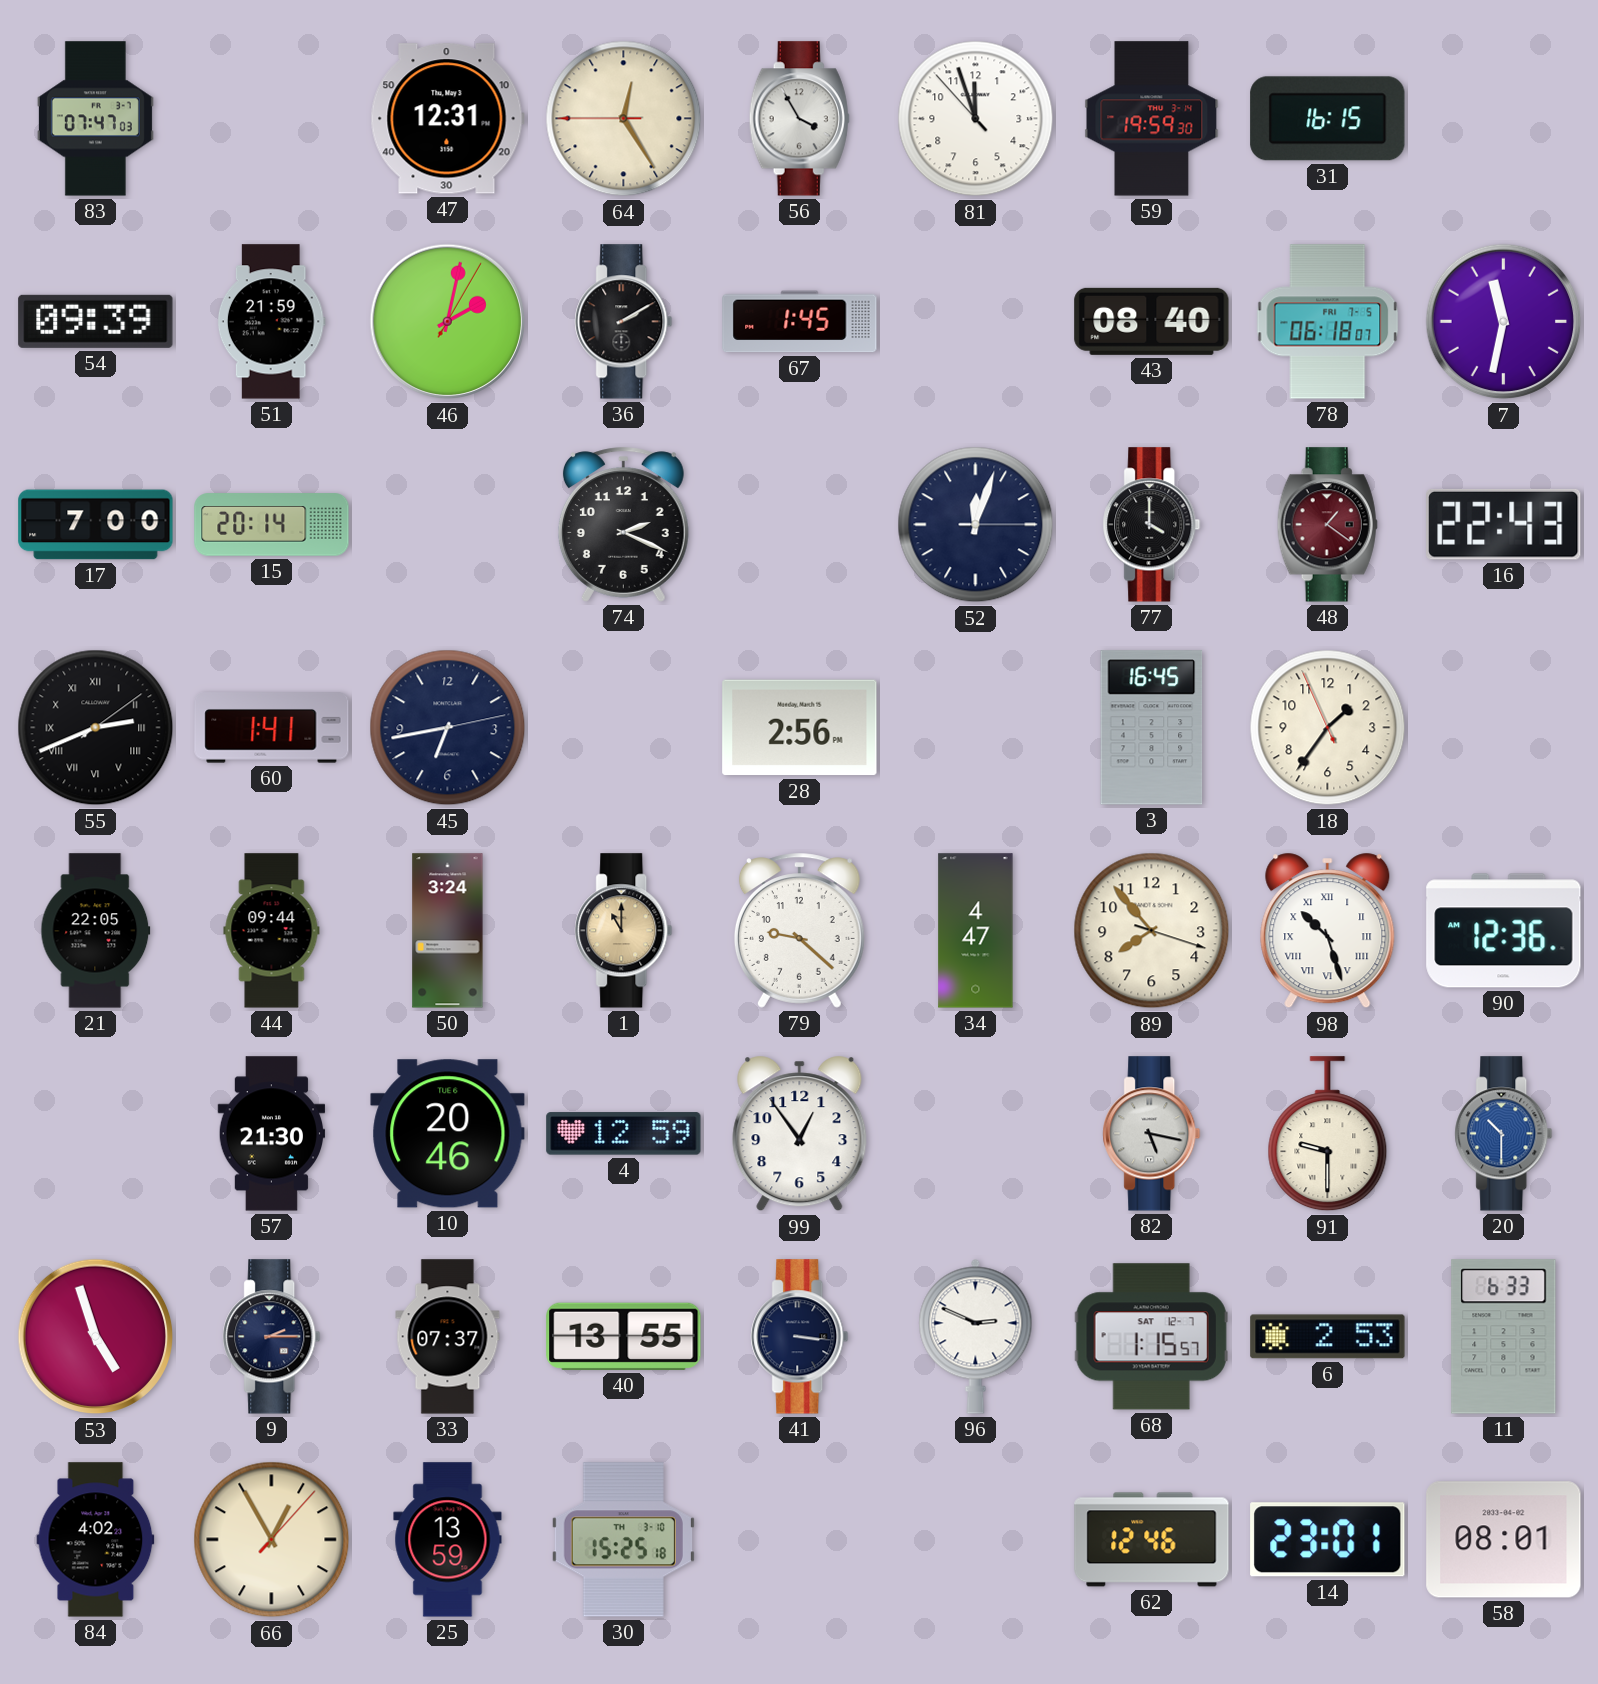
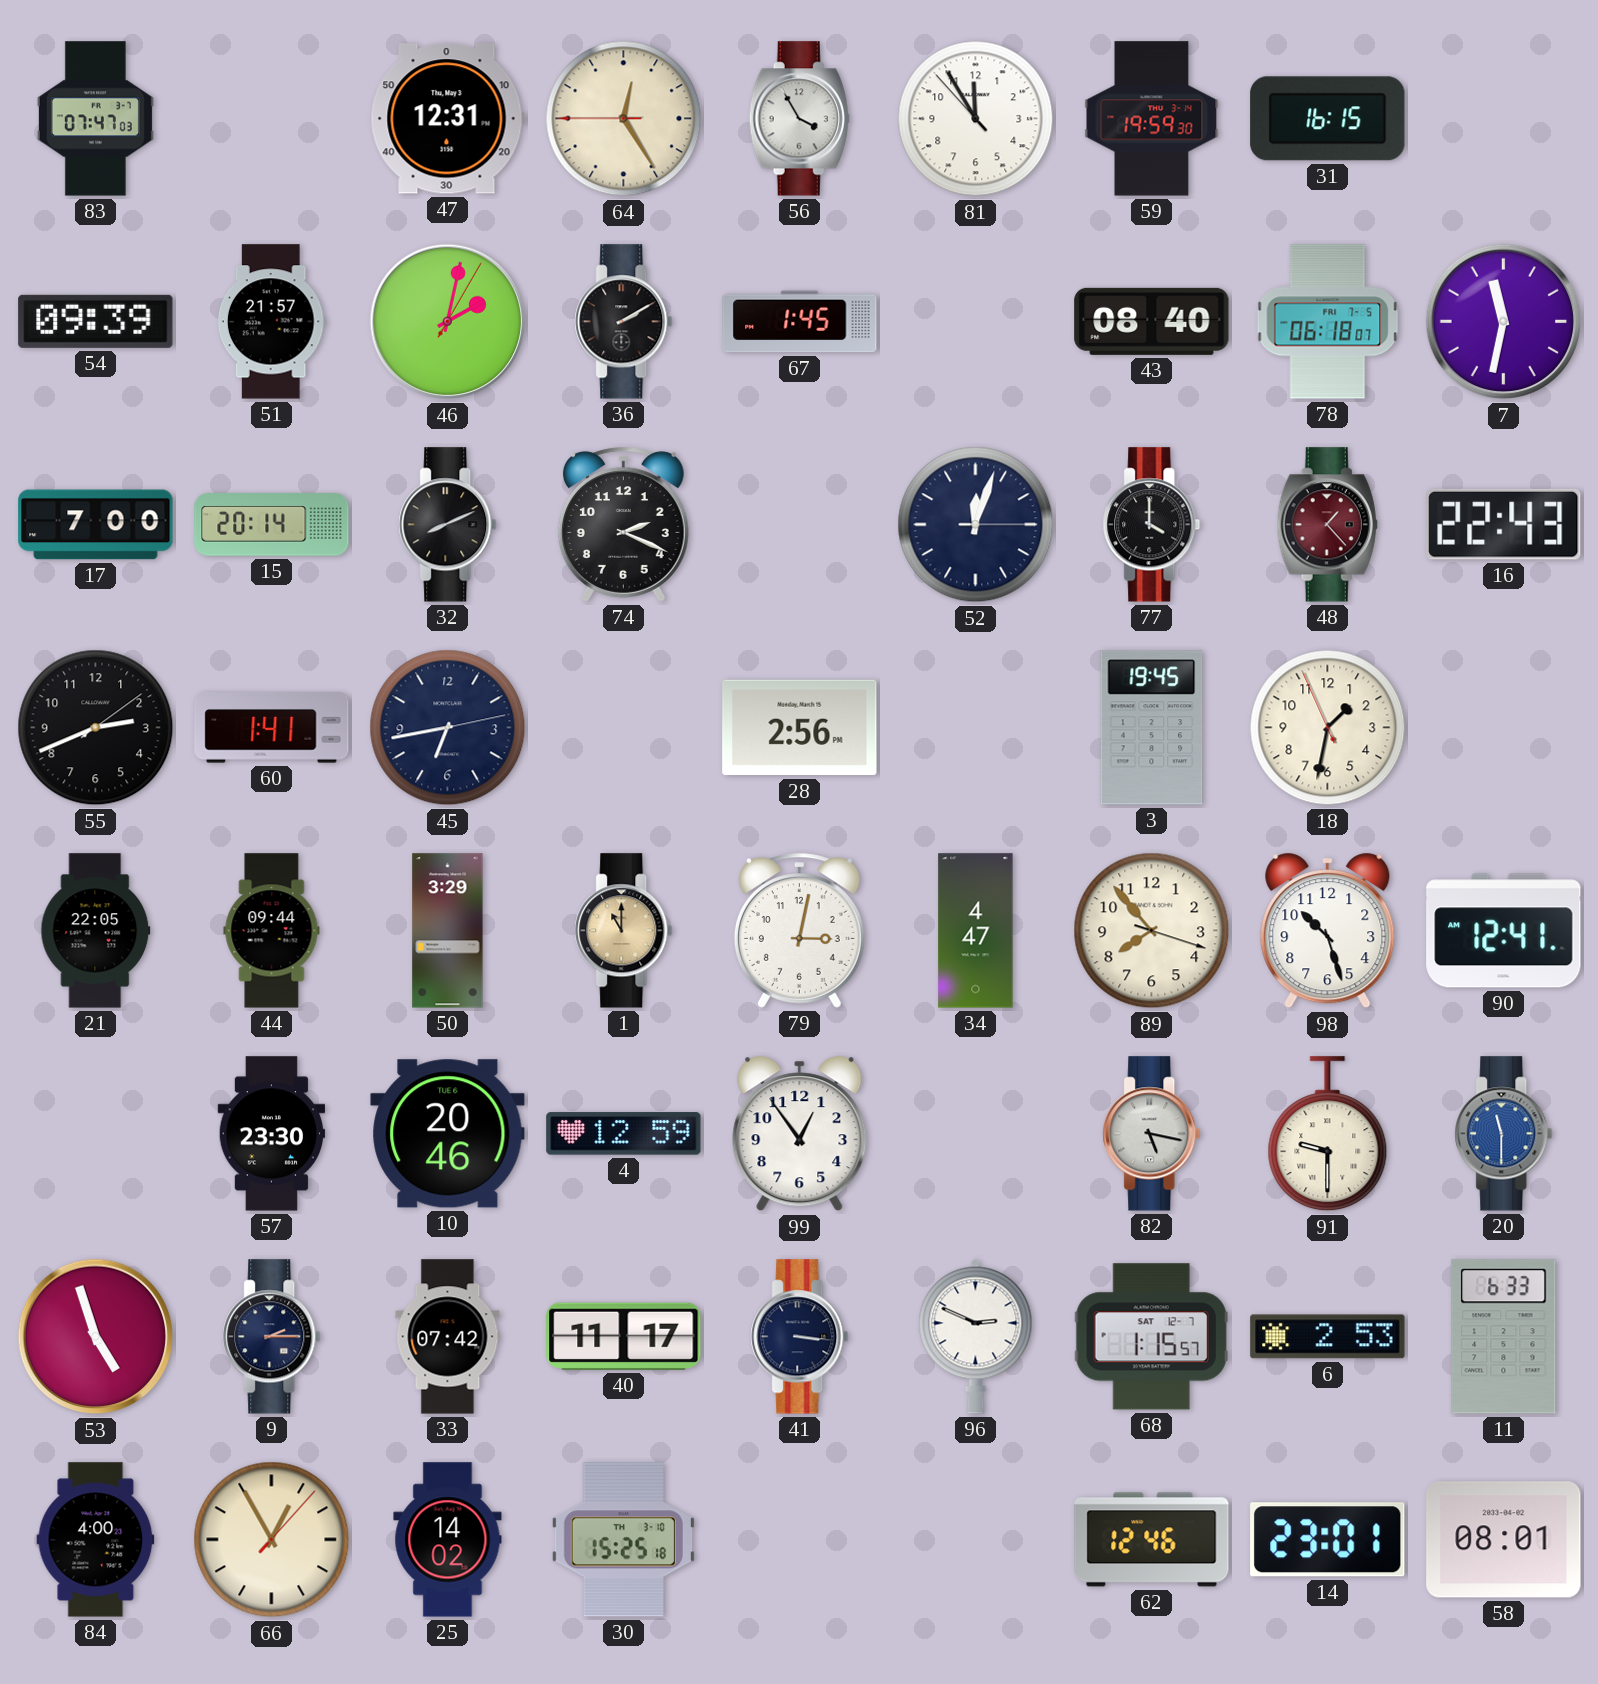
81: 11:56 -> 11:54 (976, 119)
51: 21:59 -> 21:57 (271, 322)
32: none -> 8:11 (448, 525)
48: 1:21 -> 1:23 (1327, 525)
55 numerals: Roman -> Arabic (96, 728)
3: 16:45 -> 19:45 (1152, 728)
18: 1:35 -> 1:31 (1328, 728)
50: 3:24 -> 3:29 (448, 931)
79: 9:22 -> 3:02 (799, 931)
98 numerals: Roman -> Arabic (1328, 931)
90: 12:36 -> 12:41 (1504, 931)
57: 21:30 -> 23:30 (272, 1134)
20: 10:30 -> 11:30 (1504, 1134)
33: 07:37 -> 07:42 (448, 1337)
40: 13:55 -> 11:17 (624, 1336)
84: 4:02 -> 4:00 (96, 1540)
25: 13:59 -> 14:02 (448, 1540)
